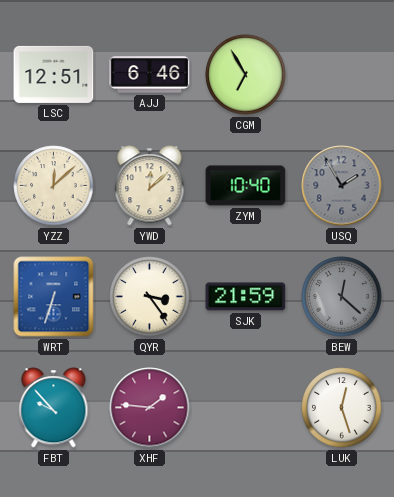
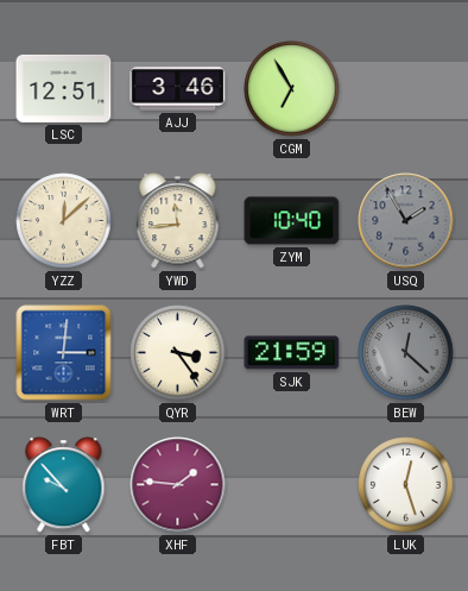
AJJ: 6:46 -> 3:46 (178, 89)
YWD: 12:08 -> 11:44 (178, 221)
WRT: 6:33 -> 3:01 (64, 353)
